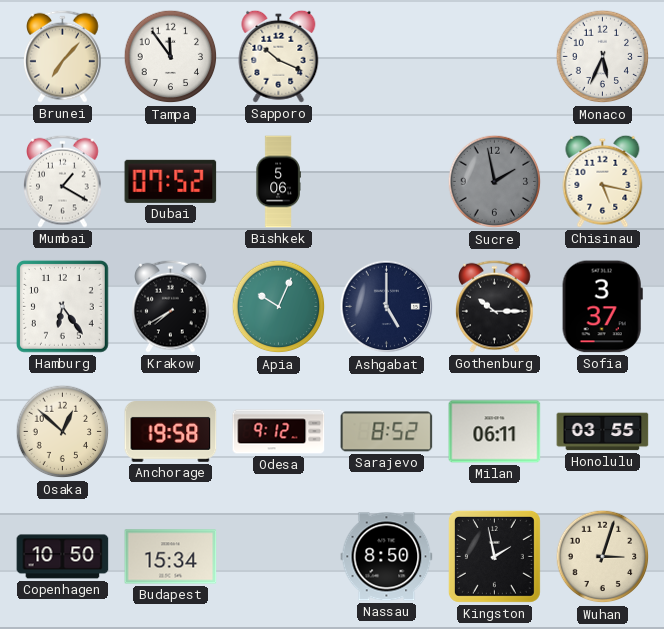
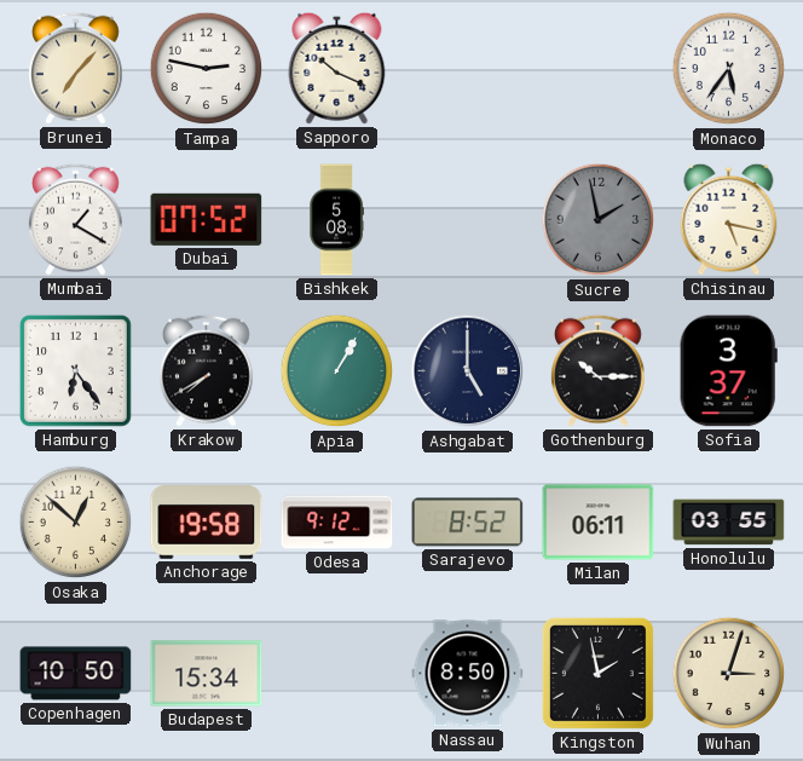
Tampa: 11:54 -> 2:47 (207, 69)
Monaco: 5:34 -> 5:36 (729, 69)
Bishkek: 5:06 -> 5:08 (336, 220)
Apia: 10:04 -> 1:05 (337, 371)
